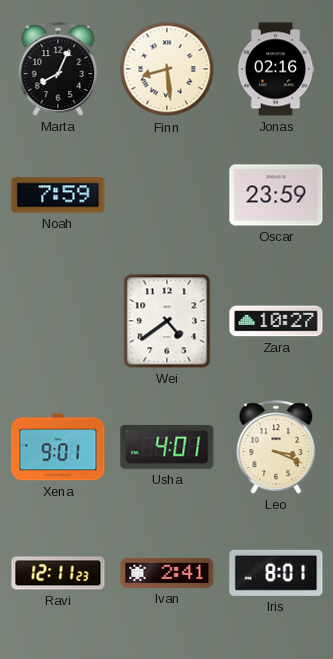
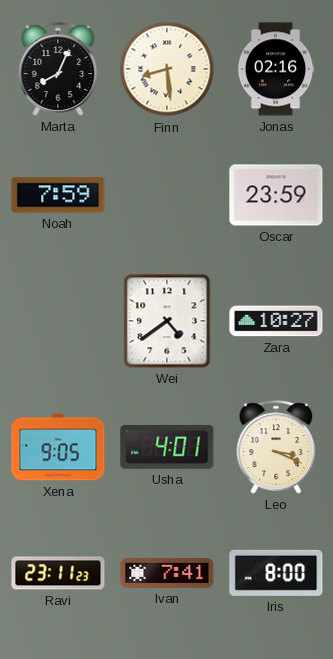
Xena: 9:01 -> 9:05 (58, 447)
Ravi: 12:11 -> 23:11 (58, 573)
Ivan: 2:41 -> 7:41 (167, 573)
Iris: 8:01 -> 8:00 (276, 573)
